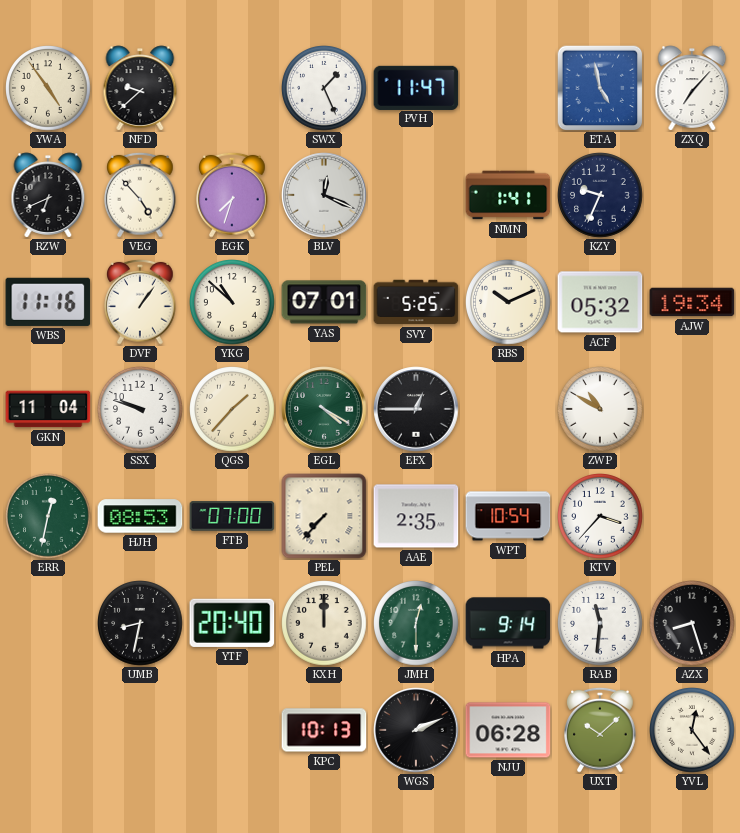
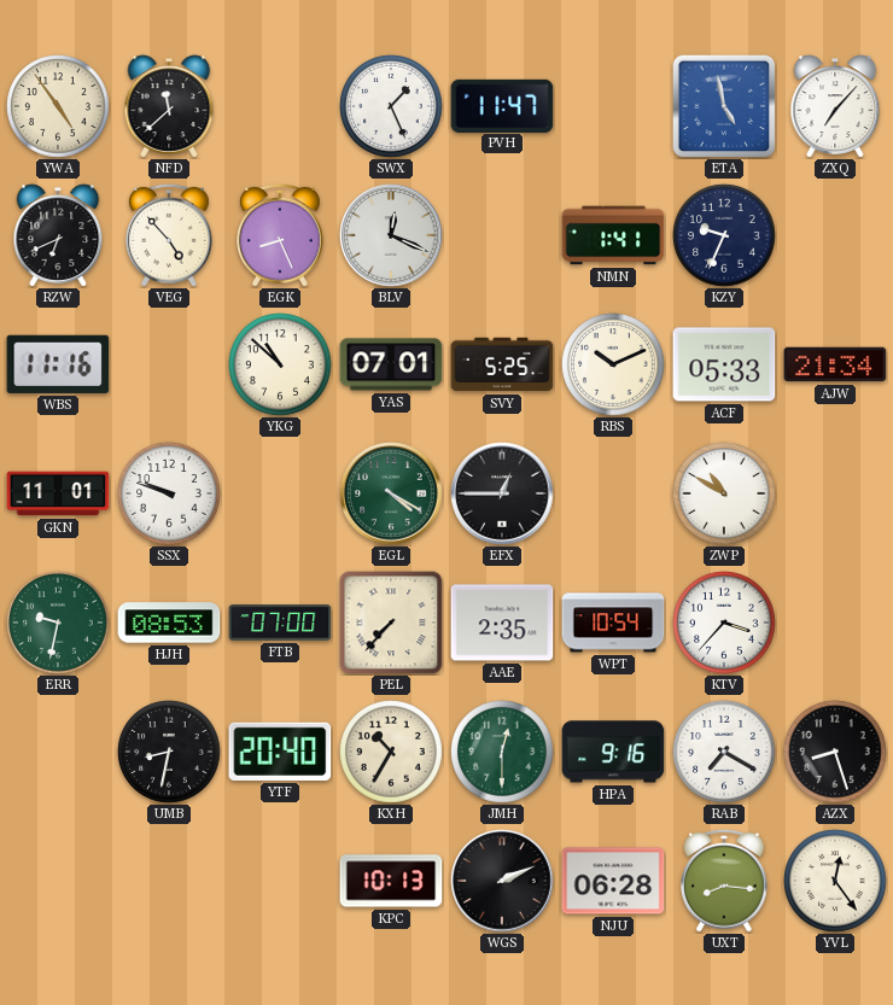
NFD: 9:38 -> 11:38 (169, 106)
EGK: 7:33 -> 8:26 (280, 235)
DVF: 1:06 -> none (140, 302)
ACF: 05:32 -> 05:33 (724, 364)
AJW: 19:34 -> 21:34 (835, 364)
GKN: 11:04 -> 11:01 (58, 493)
QGS: 1:37 -> none (232, 409)
ERR: 12:32 -> 9:32 (58, 623)
KXH: 12:00 -> 10:35 (391, 752)
HPA: 9:14 -> 9:16 (613, 752)
RAB: 11:31 -> 7:20 (724, 752)
UXT: 10:08 -> 8:16 (724, 881)
